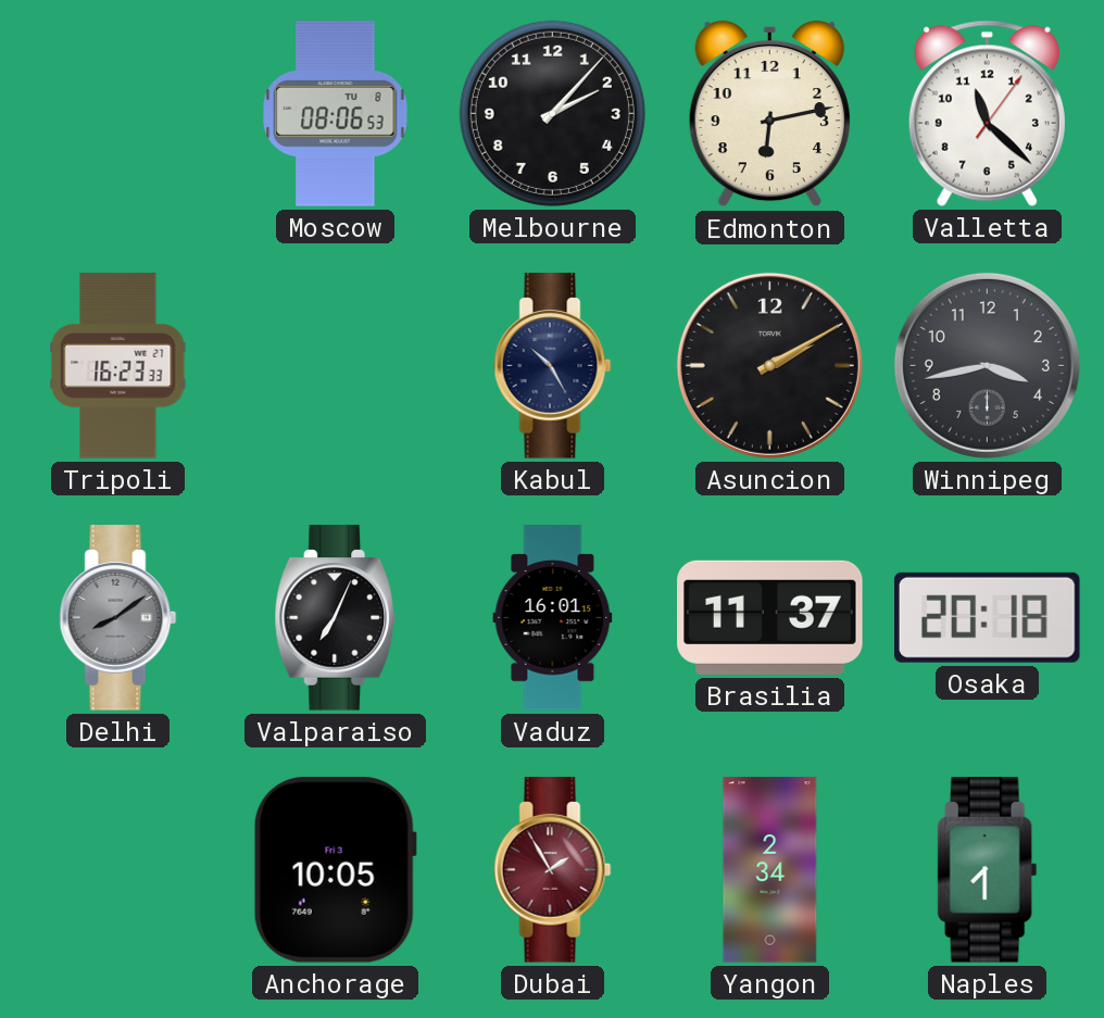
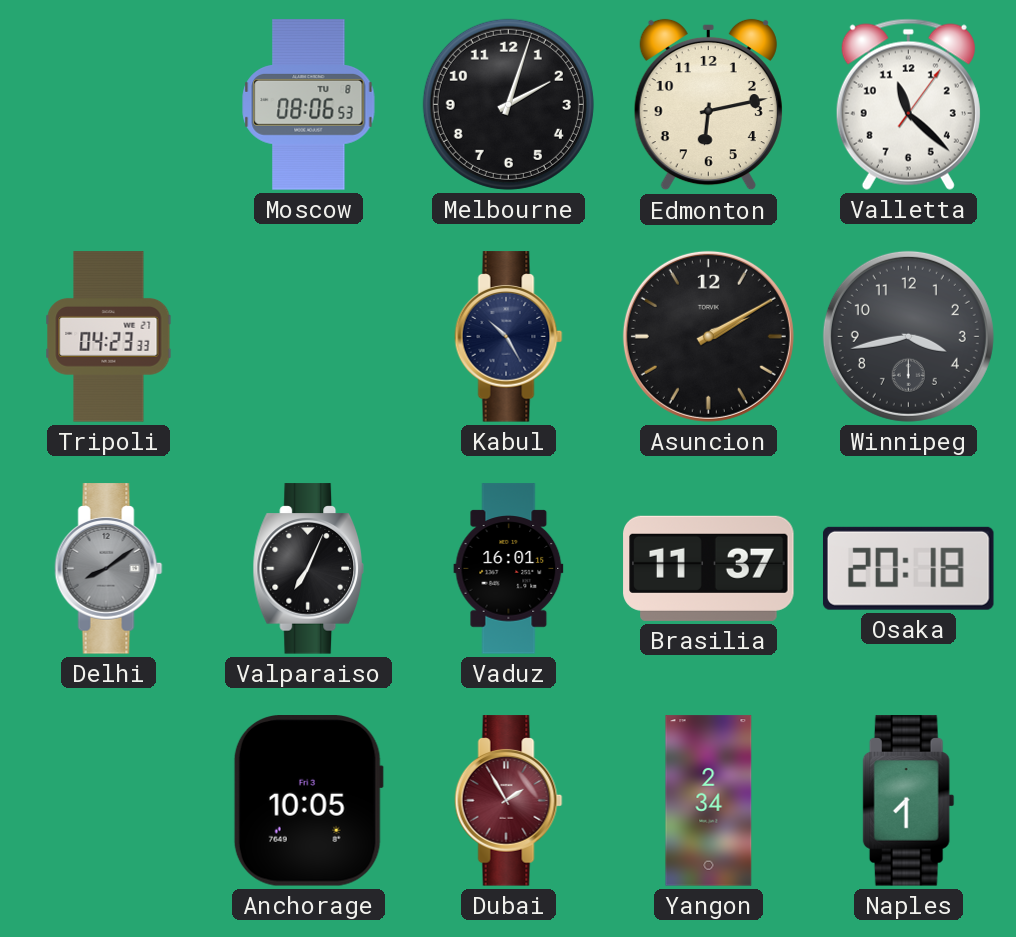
Melbourne: 2:07 -> 2:03 (508, 104)
Tripoli: 16:23 -> 04:23 (109, 337)
